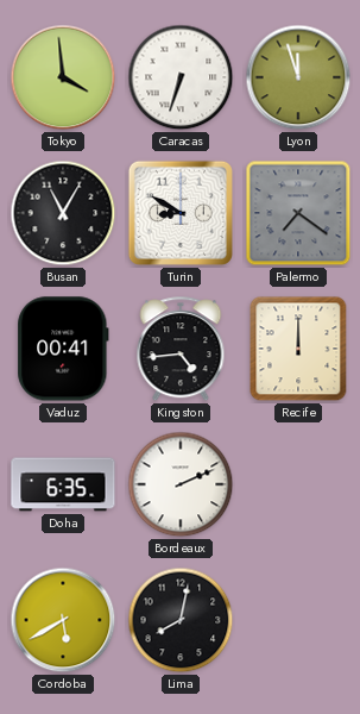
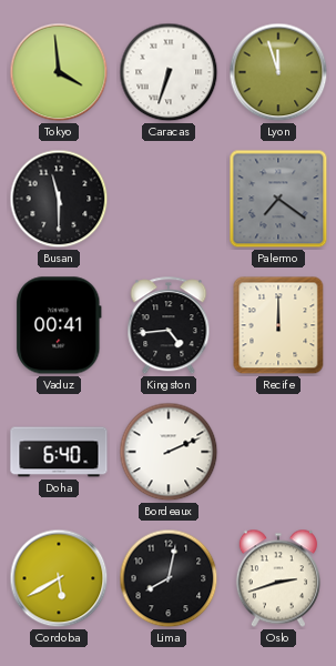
Busan: 11:05 -> 11:30 (59, 199)
Turin: 8:50 -> none (181, 213)
Doha: 6:35 -> 6:40 (59, 452)
Oslo: none -> 2:42 (278, 578)
